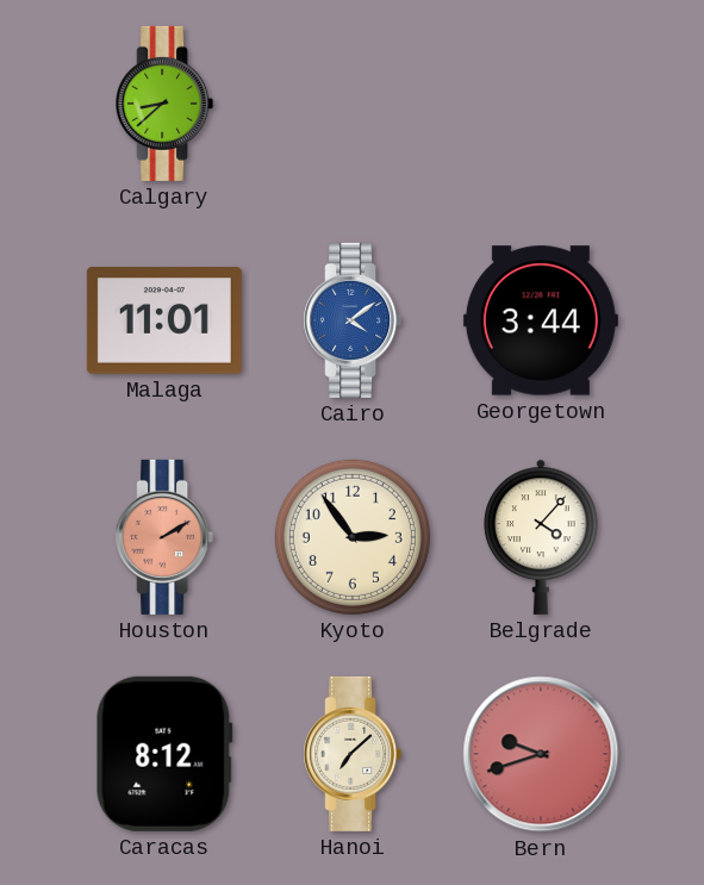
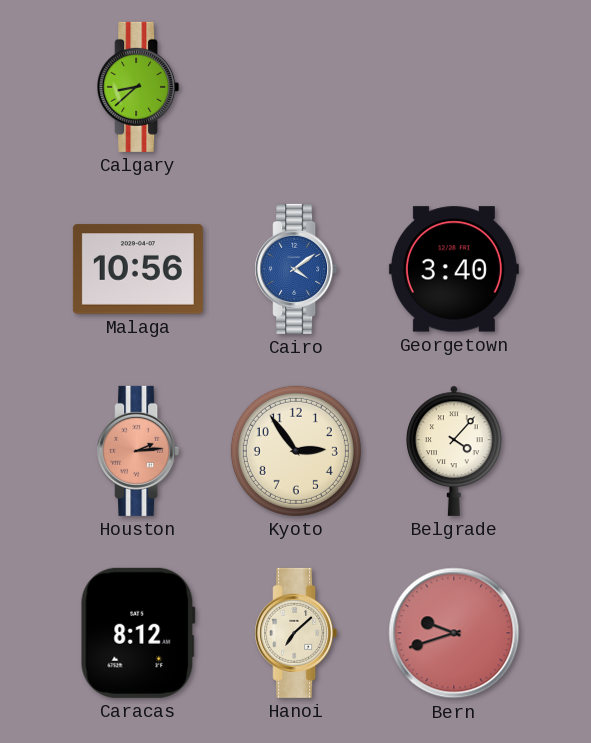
Malaga: 11:01 -> 10:56 (138, 269)
Georgetown: 3:44 -> 3:40 (454, 269)
Houston: 2:10 -> 2:14 (138, 451)
